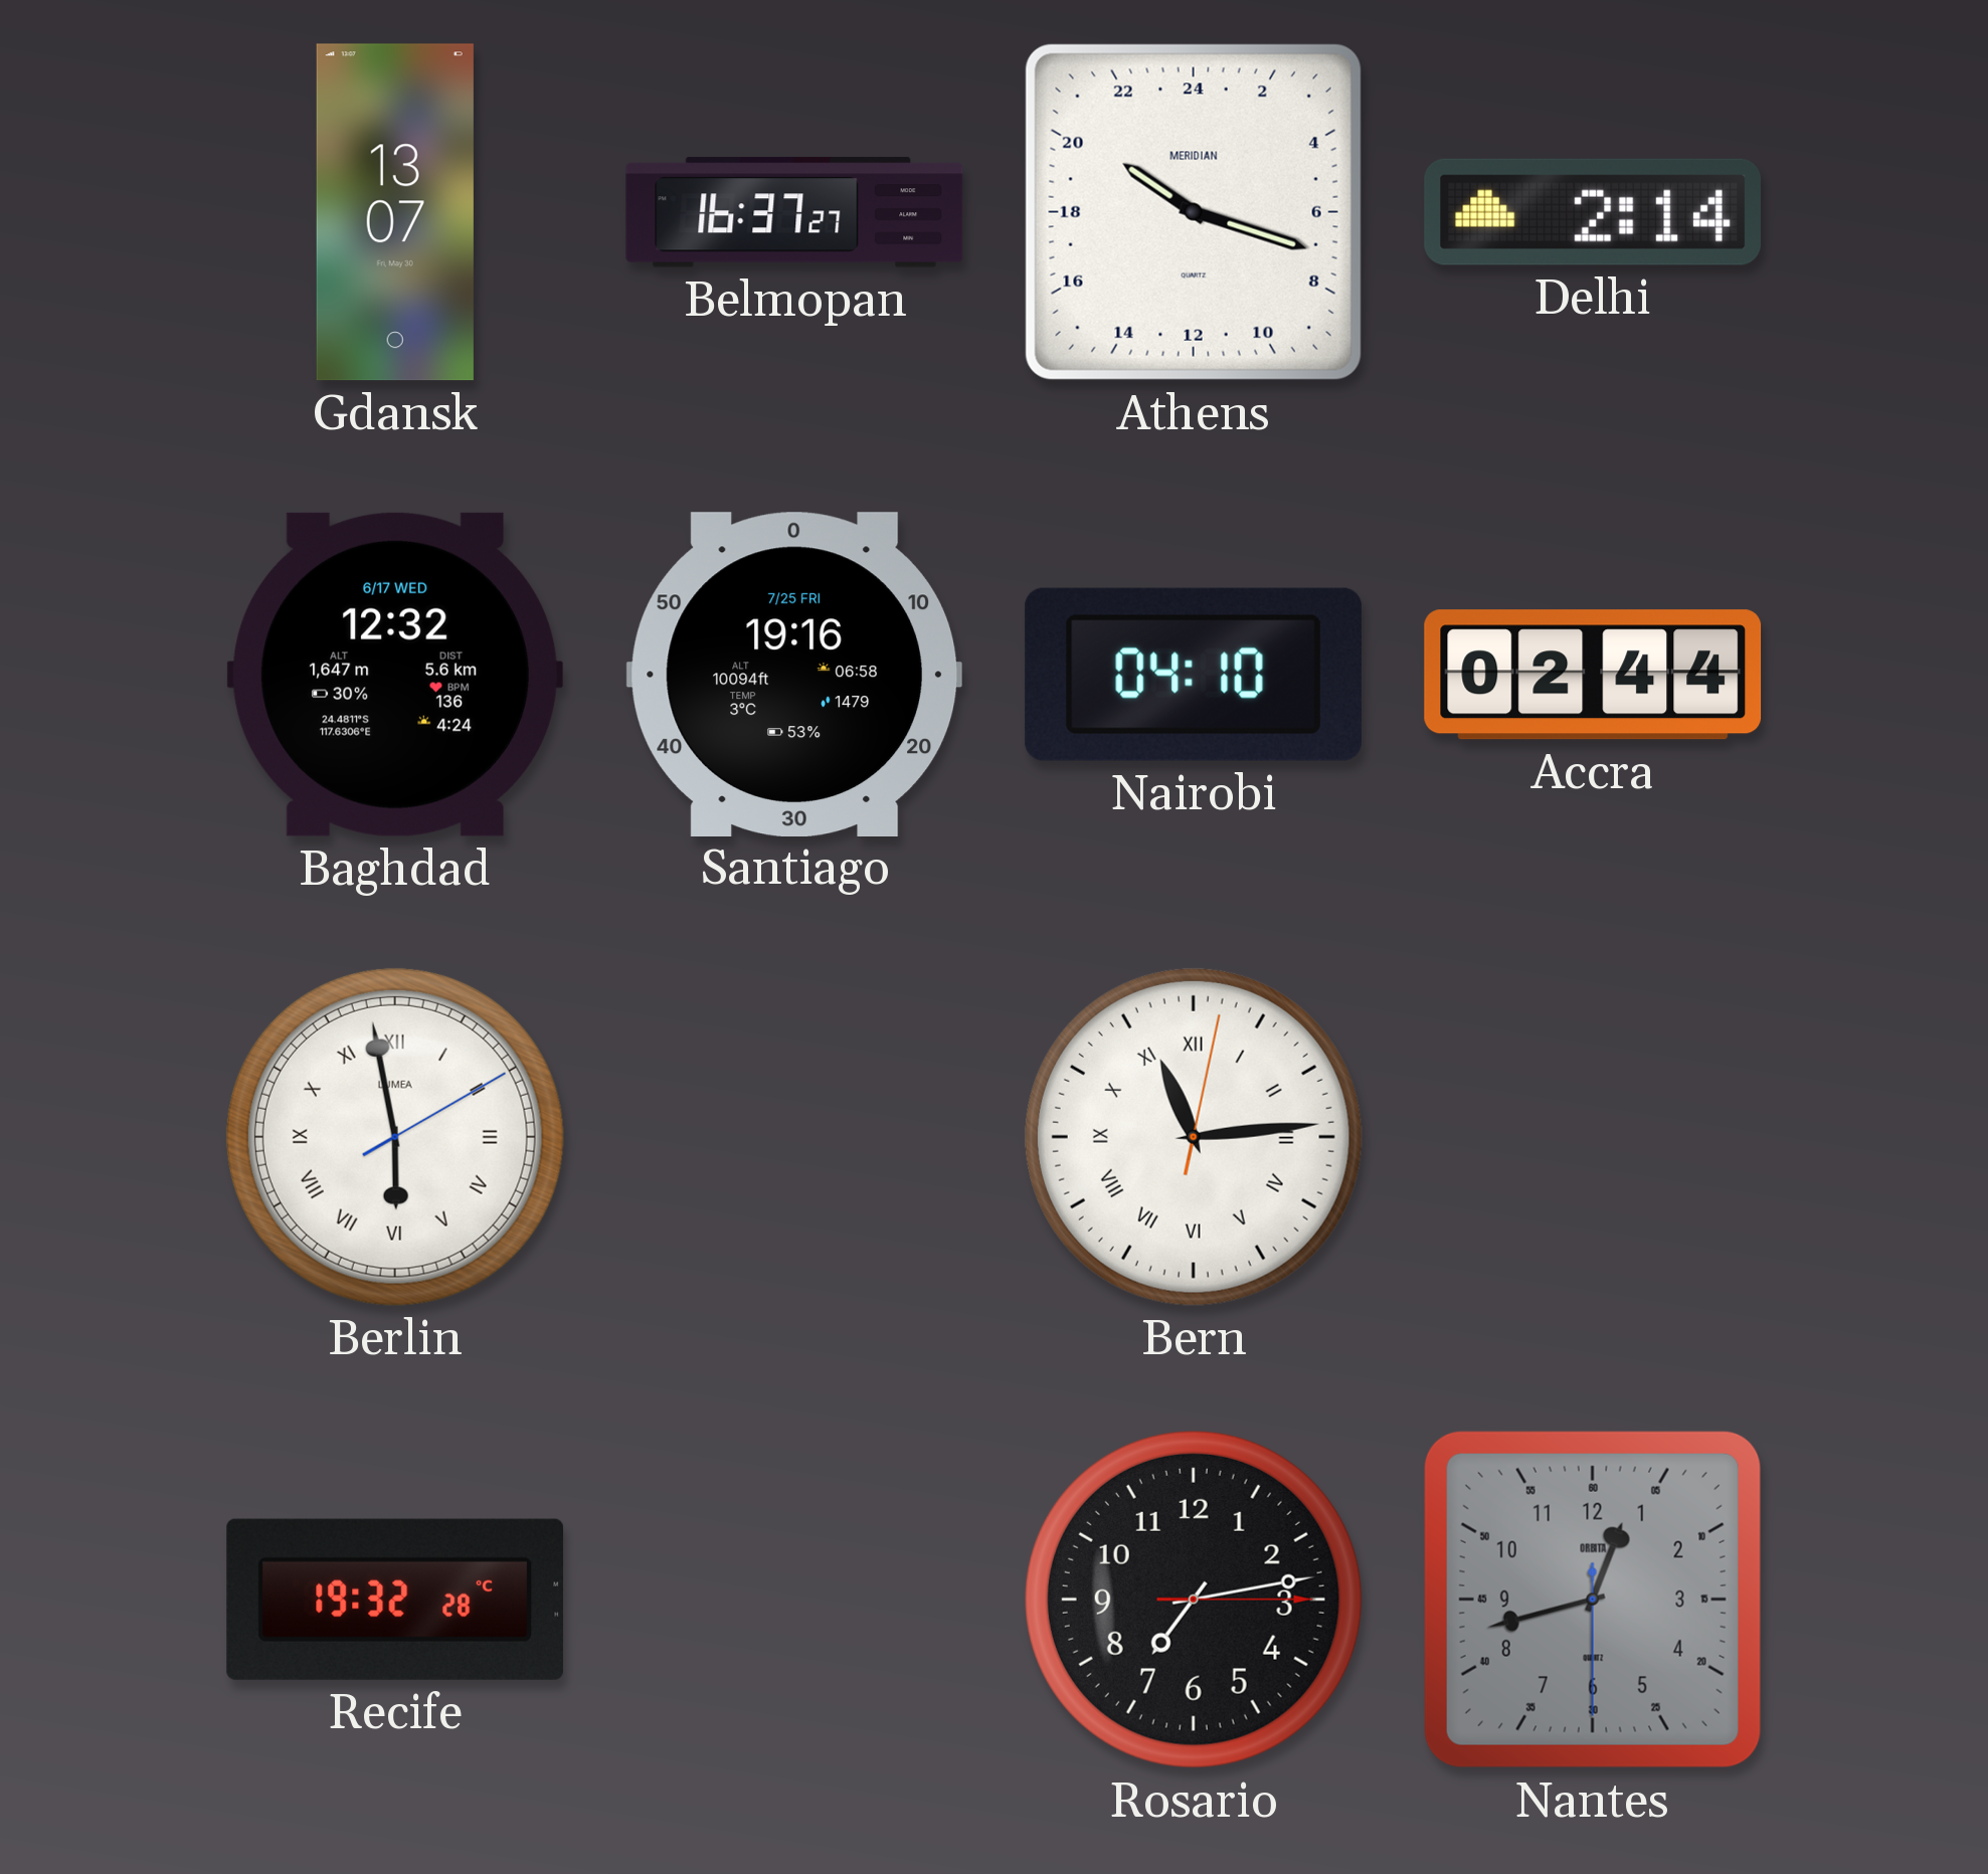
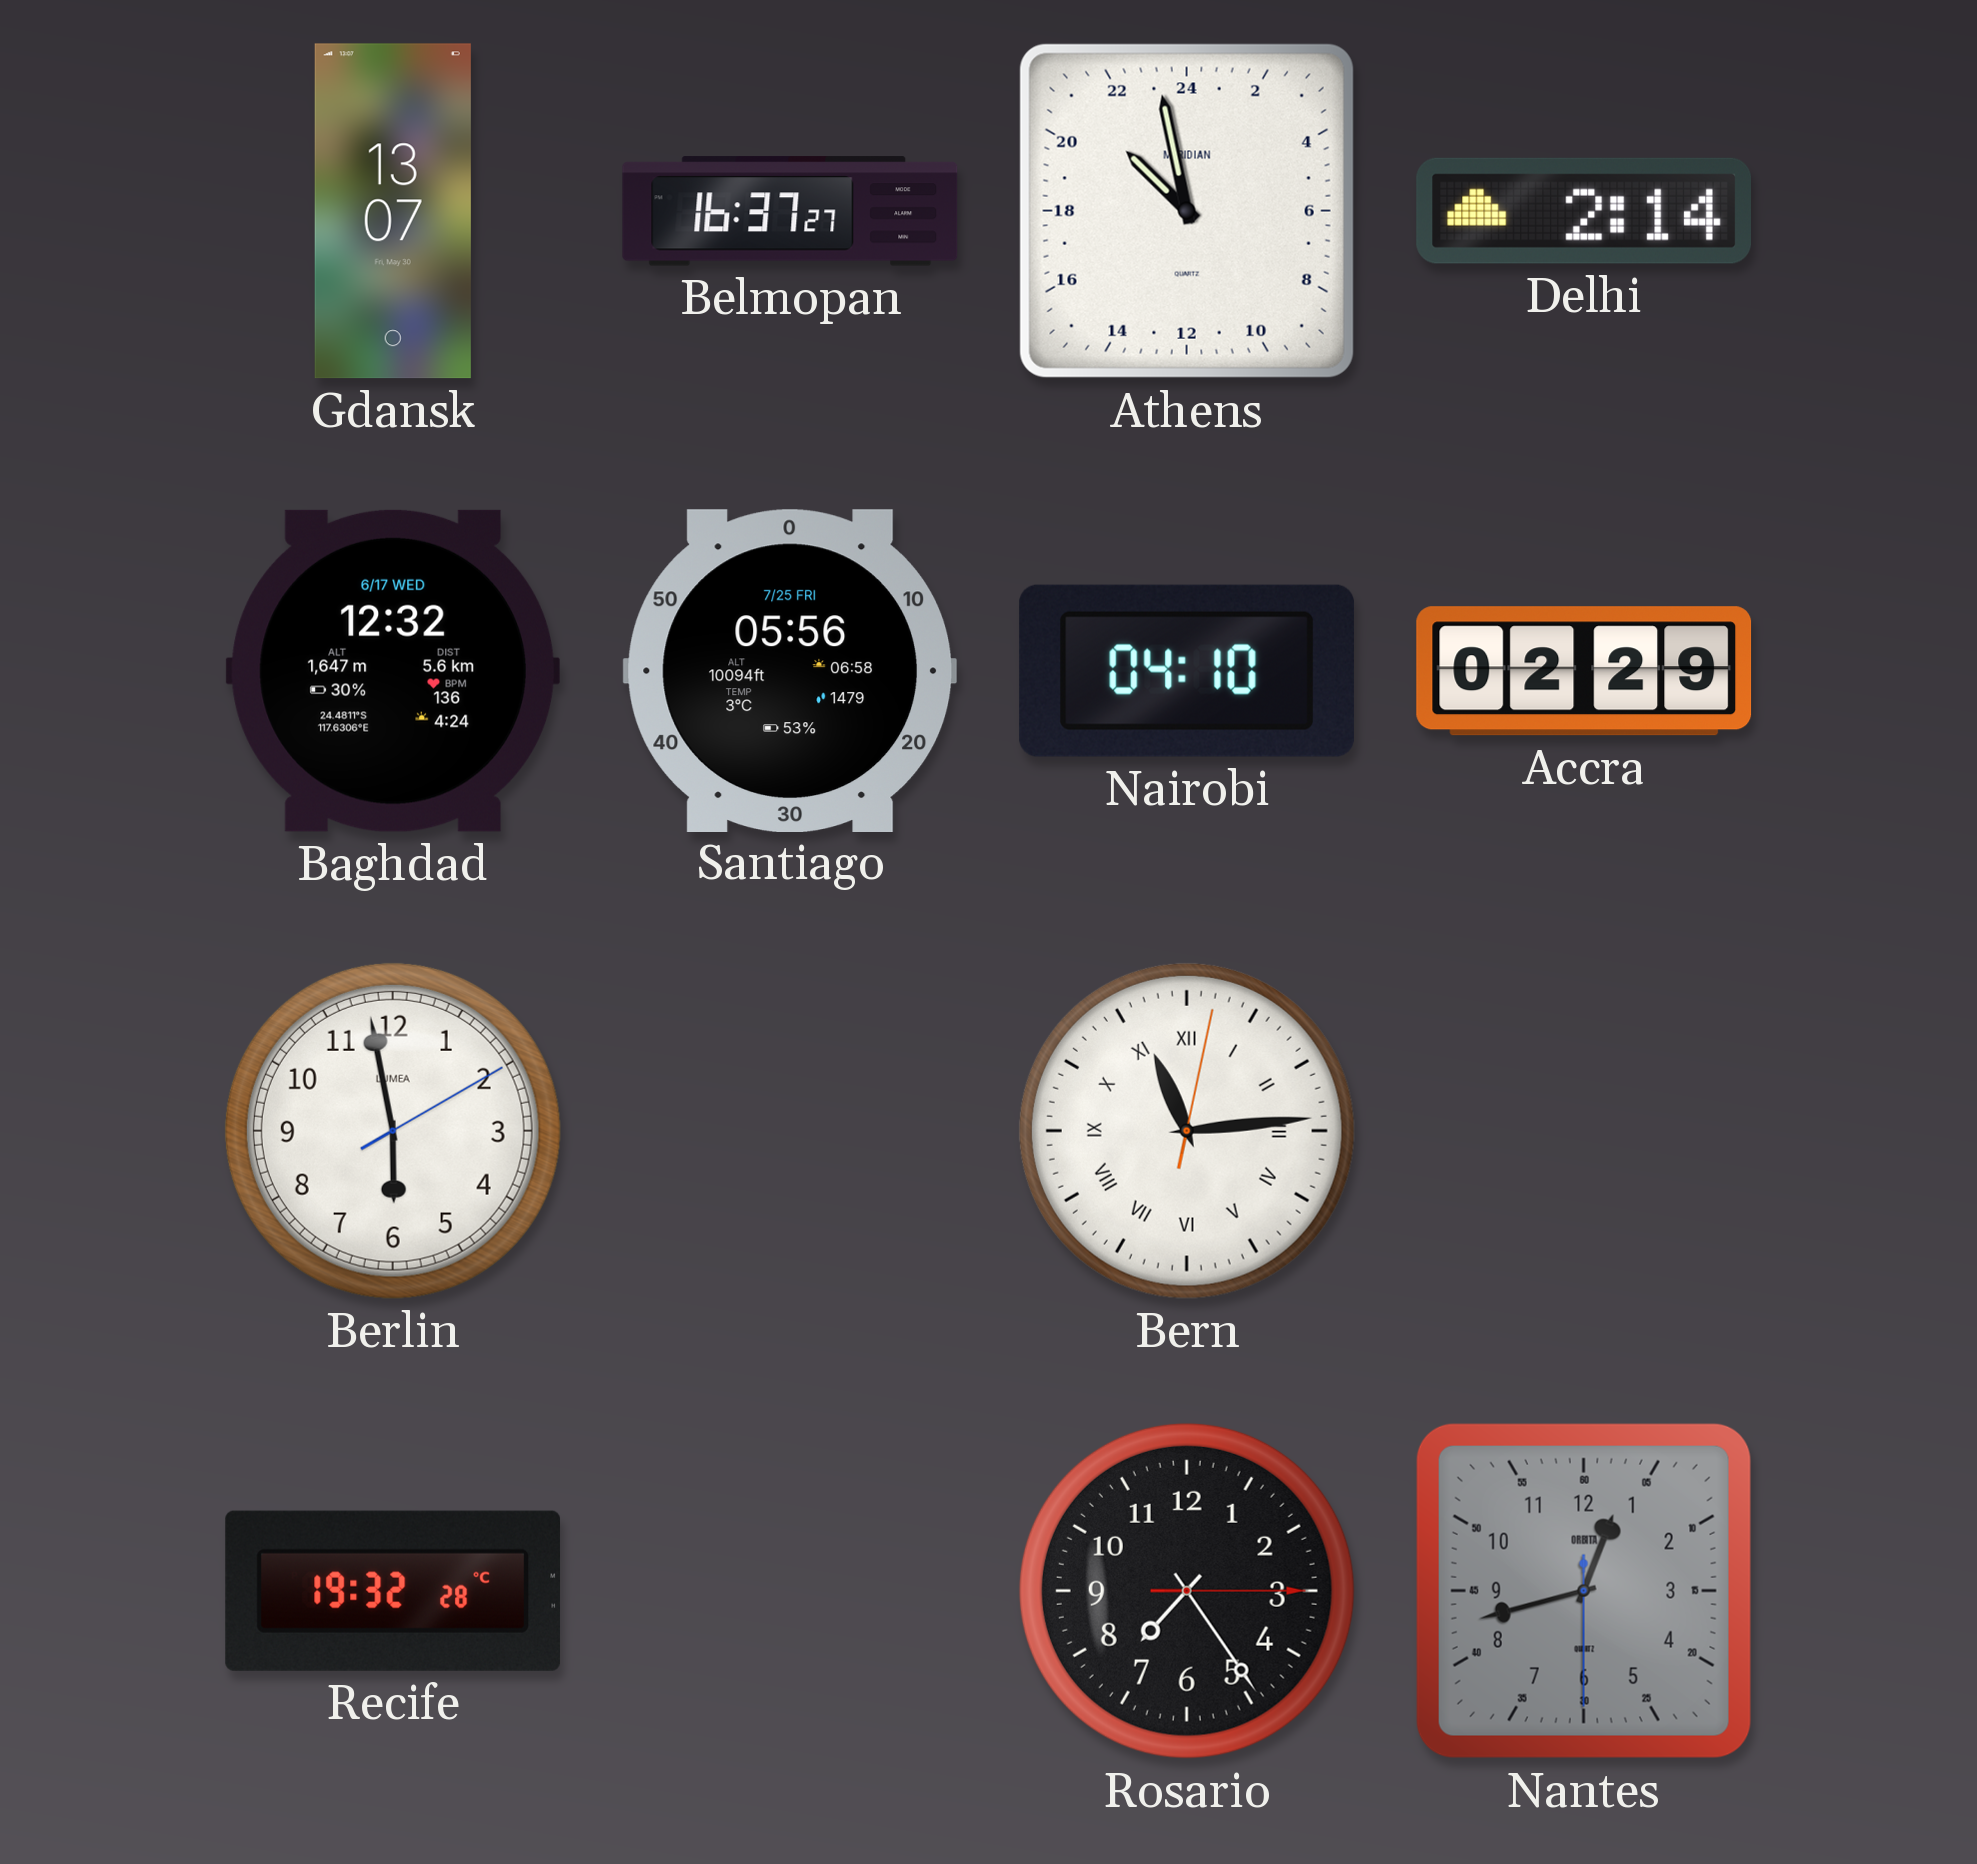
Athens: 20:18 -> 20:58 (1187, 211)
Santiago: 19:16 -> 05:56 (789, 670)
Accra: 02:44 -> 02:29 (1584, 671)
Berlin numerals: Roman -> Arabic (393, 1131)
Rosario: 7:13 -> 7:24 (1187, 1591)
